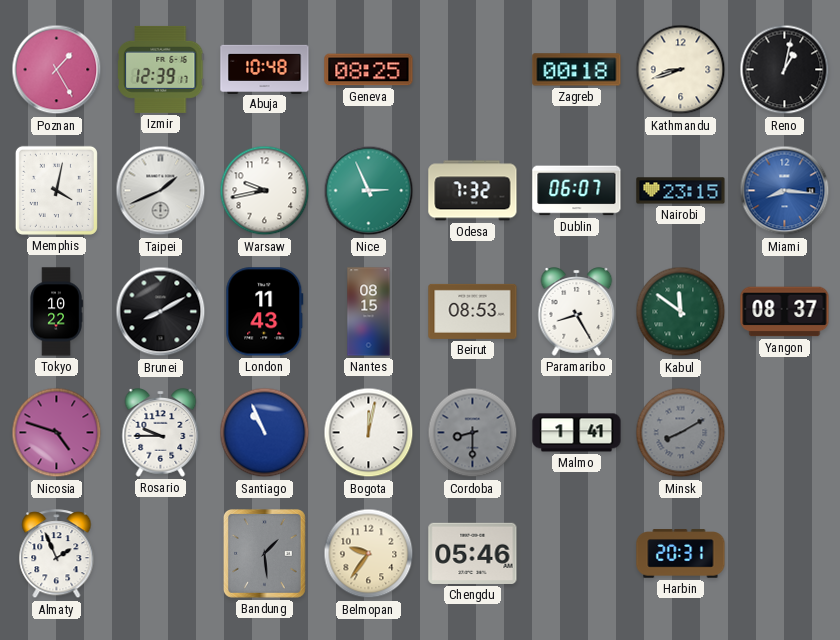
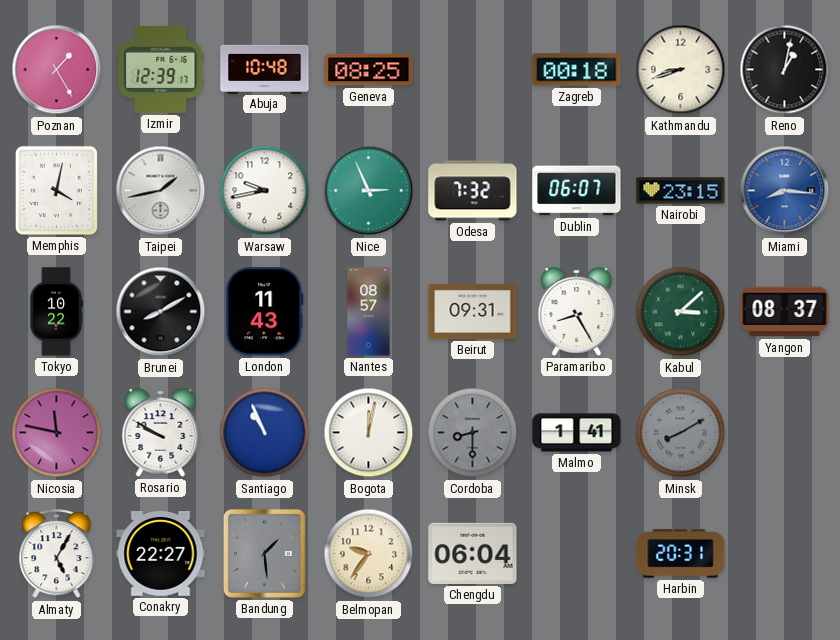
Taipei: 1:41 -> 1:43 (161, 191)
Nantes: 08:15 -> 08:57 (369, 312)
Beirut: 08:53 -> 09:31 (473, 311)
Kabul: 11:51 -> 3:08 (681, 312)
Nicosia: 4:48 -> 11:47 (57, 433)
Rosario: 9:45 -> 9:50 (161, 433)
Almaty: 1:56 -> 5:05 (57, 554)
Conakry: none -> 22:27 (161, 554)
Chengdu: 05:46 -> 06:04 (473, 553)
